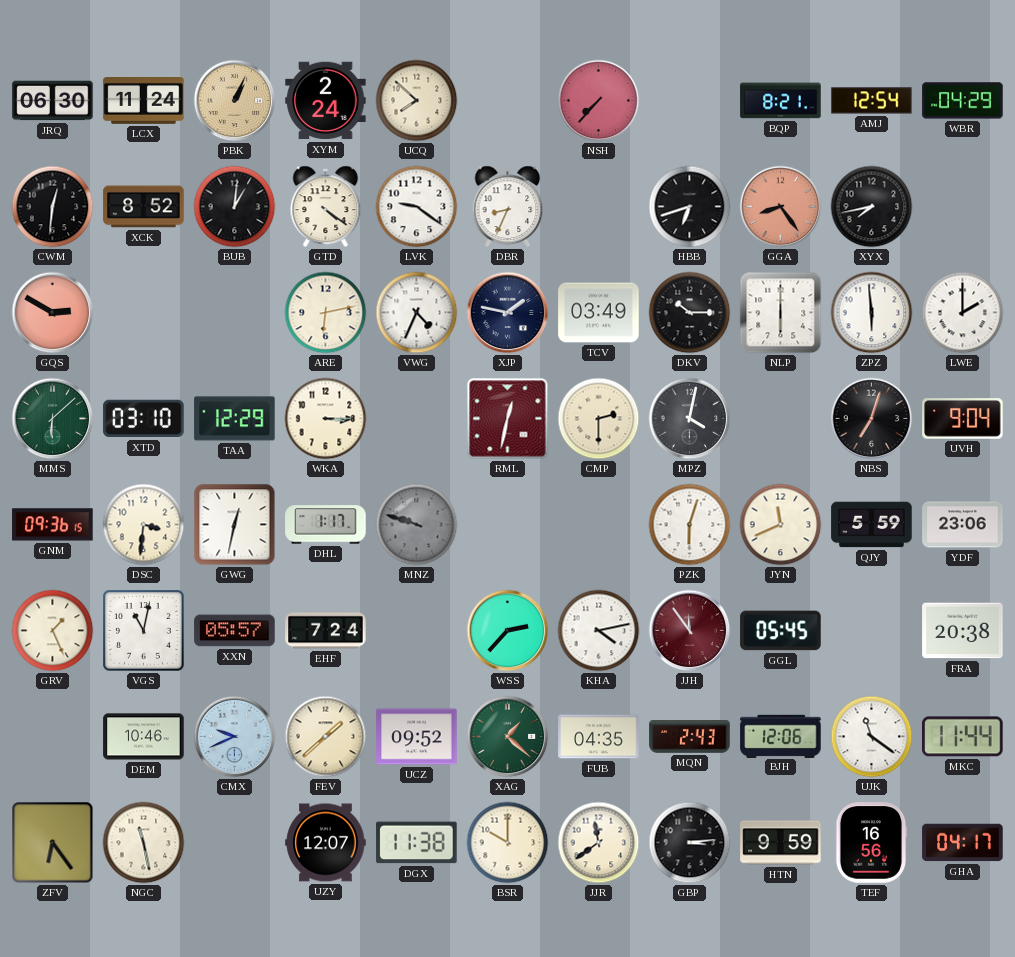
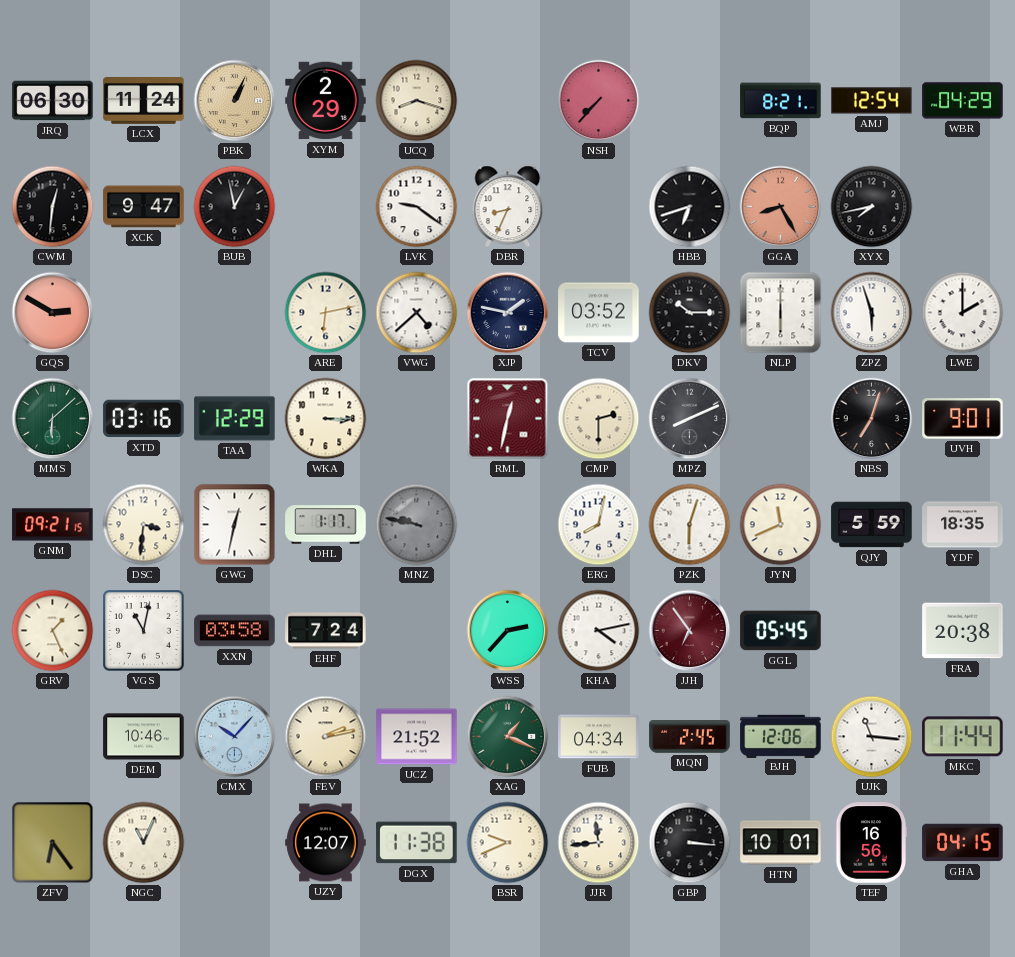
XYM: 2:24 -> 2:29 (326, 101)
UCQ: 7:52 -> 8:18 (417, 101)
XCK: 8:52 -> 9:47 (144, 207)
BUB: 1:01 -> 12:58 (235, 207)
GTD: 4:21 -> none (326, 206)
GGA: 8:24 -> 8:25 (781, 207)
VWG: 4:34 -> 4:38 (417, 313)
TCV: 03:49 -> 03:52 (599, 313)
ZPZ: 5:59 -> 5:57 (872, 313)
XTD: 03:10 -> 03:16 (144, 419)
MPZ: 4:02 -> 8:11 (690, 419)
UVH: 9:04 -> 9:01 (963, 419)
GNM: 09:36 -> 09:21 (53, 525)
MNZ: 9:48 -> 9:47 (417, 525)
ERG: none -> 8:02 (599, 525)
YDF: 23:06 -> 18:35 (963, 525)
XXN: 05:57 -> 03:58 (235, 631)
JJH: 11:54 -> 6:54 (690, 631)
CMX: 9:41 -> 10:07 (235, 737)
FEV: 1:38 -> 2:13 (326, 737)
UCZ: 09:52 -> 21:52 (417, 737)
XAG: 1:22 -> 1:19 (508, 737)
FUB: 04:35 -> 04:34 (599, 737)
MQN: 2:43 -> 2:45 (690, 737)
UJK: 11:21 -> 11:16 (872, 737)
NGC: 11:28 -> 11:04 (144, 843)
BSR: 10:00 -> 9:41 (508, 843)
JJR: 11:39 -> 11:44 (599, 843)
GBP: 3:14 -> 3:16 (690, 843)
HTN: 9:59 -> 10:01 (781, 843)
GHA: 04:17 -> 04:15 (963, 843)
